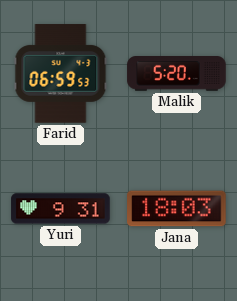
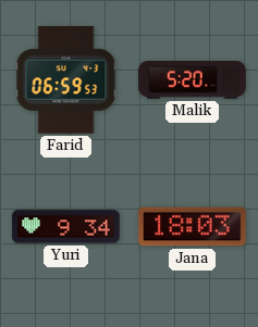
Yuri: 9:31 -> 9:34 (66, 227)
